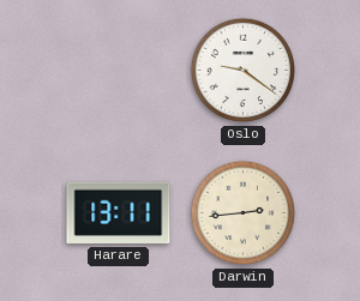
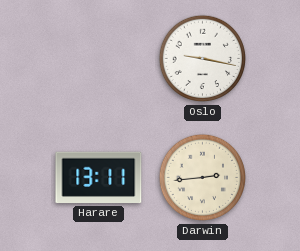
Oslo: 9:21 -> 9:17 (203, 59)
